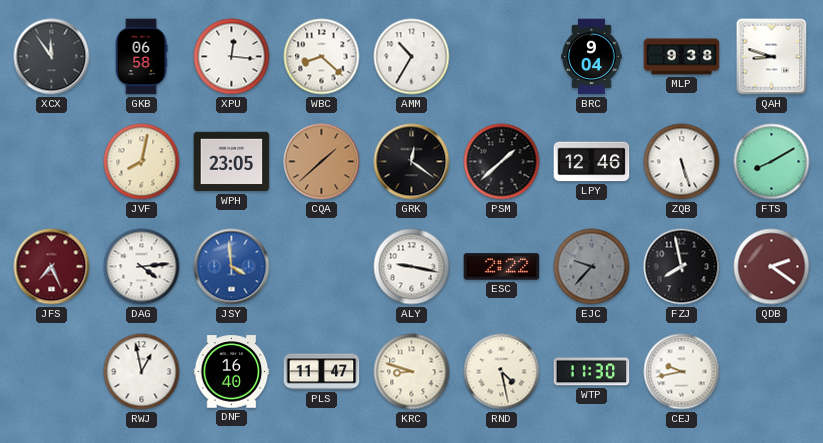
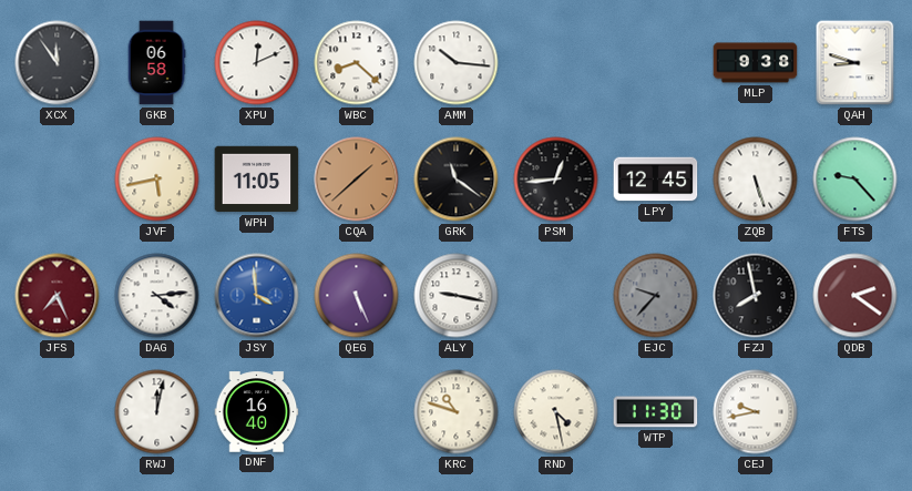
XPU: 12:16 -> 12:11 (257, 63)
AMM: 10:35 -> 10:16 (457, 63)
BRC: 9:04 -> none (592, 57)
JVF: 8:02 -> 5:43 (157, 180)
WPH: 23:05 -> 11:05 (257, 180)
GRK: 12:21 -> 11:21 (457, 180)
PSM: 1:38 -> 12:44 (556, 180)
LPY: 12:46 -> 12:45 (656, 180)
FTS: 8:10 -> 9:23 (855, 180)
QEG: none -> 5:26 (357, 296)
ESC: 2:22 -> none (502, 267)
RWJ: 12:58 -> 12:02 (157, 412)
PLS: 11:47 -> none (322, 372)
KRC: 8:48 -> 10:48 (457, 412)
